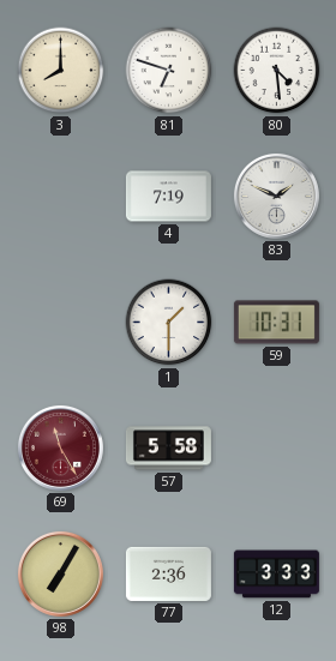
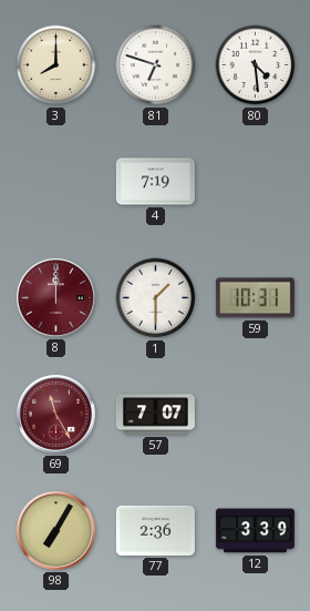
83: 1:49 -> none (276, 196)
8: none -> 12:00 (55, 297)
57: 5:58 -> 7:07 (155, 415)
12: 3:33 -> 3:39 (255, 531)
